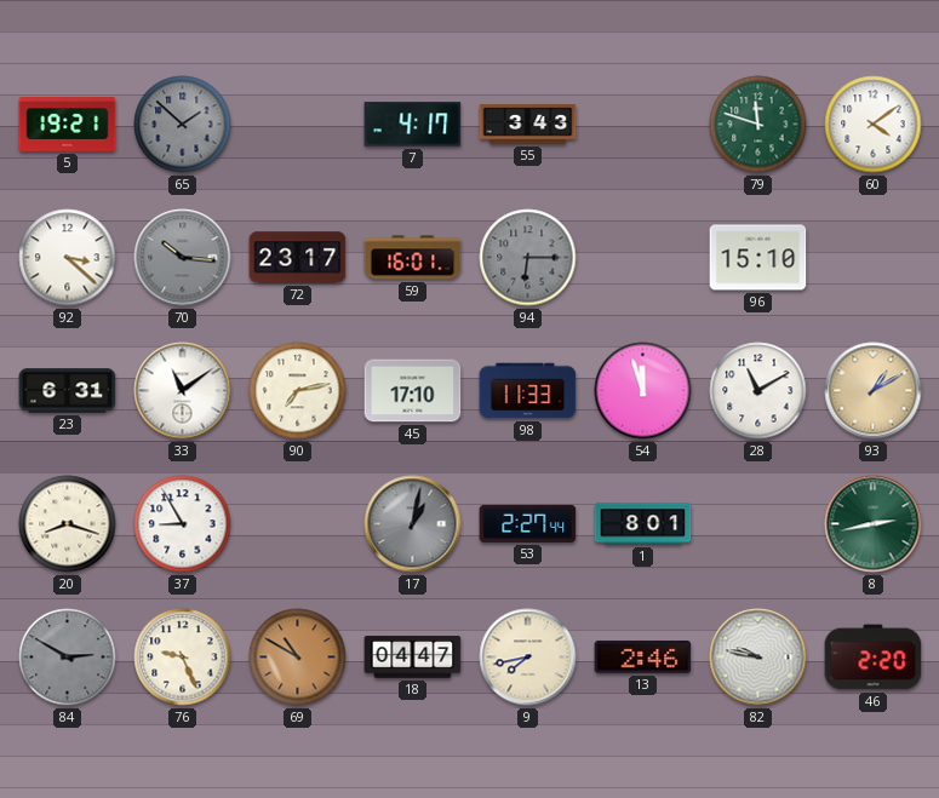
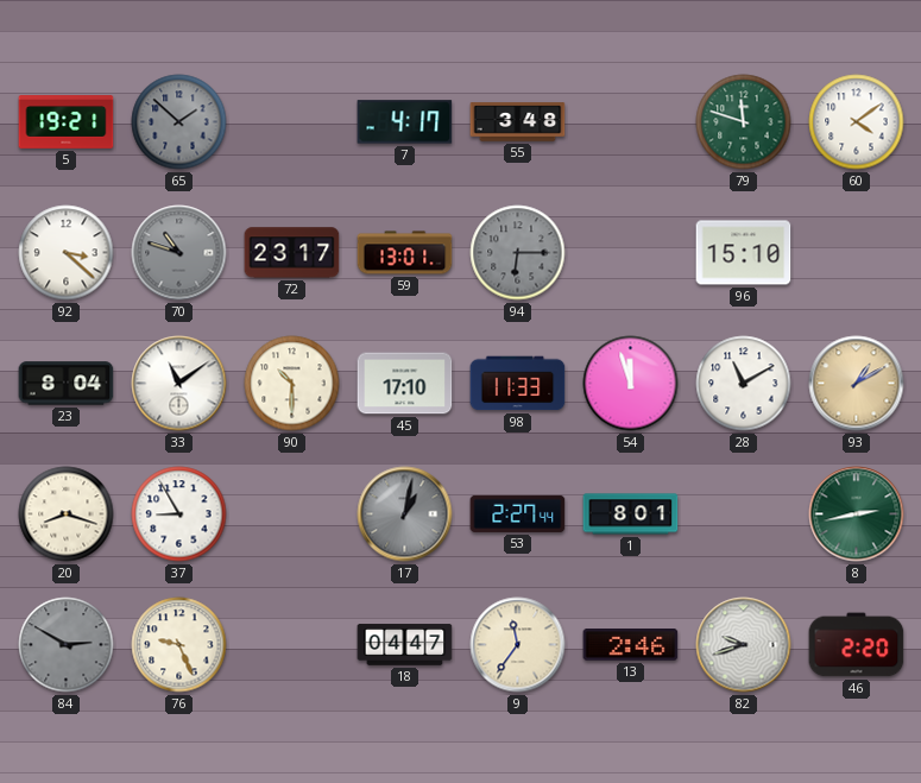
55: 3:43 -> 3:48 (518, 122)
70: 10:16 -> 10:48 (179, 253)
59: 16:01 -> 13:01 (405, 253)
23: 6:31 -> 8:04 (67, 384)
90: 7:13 -> 10:30 (292, 384)
69: 10:50 -> none (298, 658)
9: 7:43 -> 11:36 (518, 645)
82: 9:47 -> 9:42 (744, 645)
